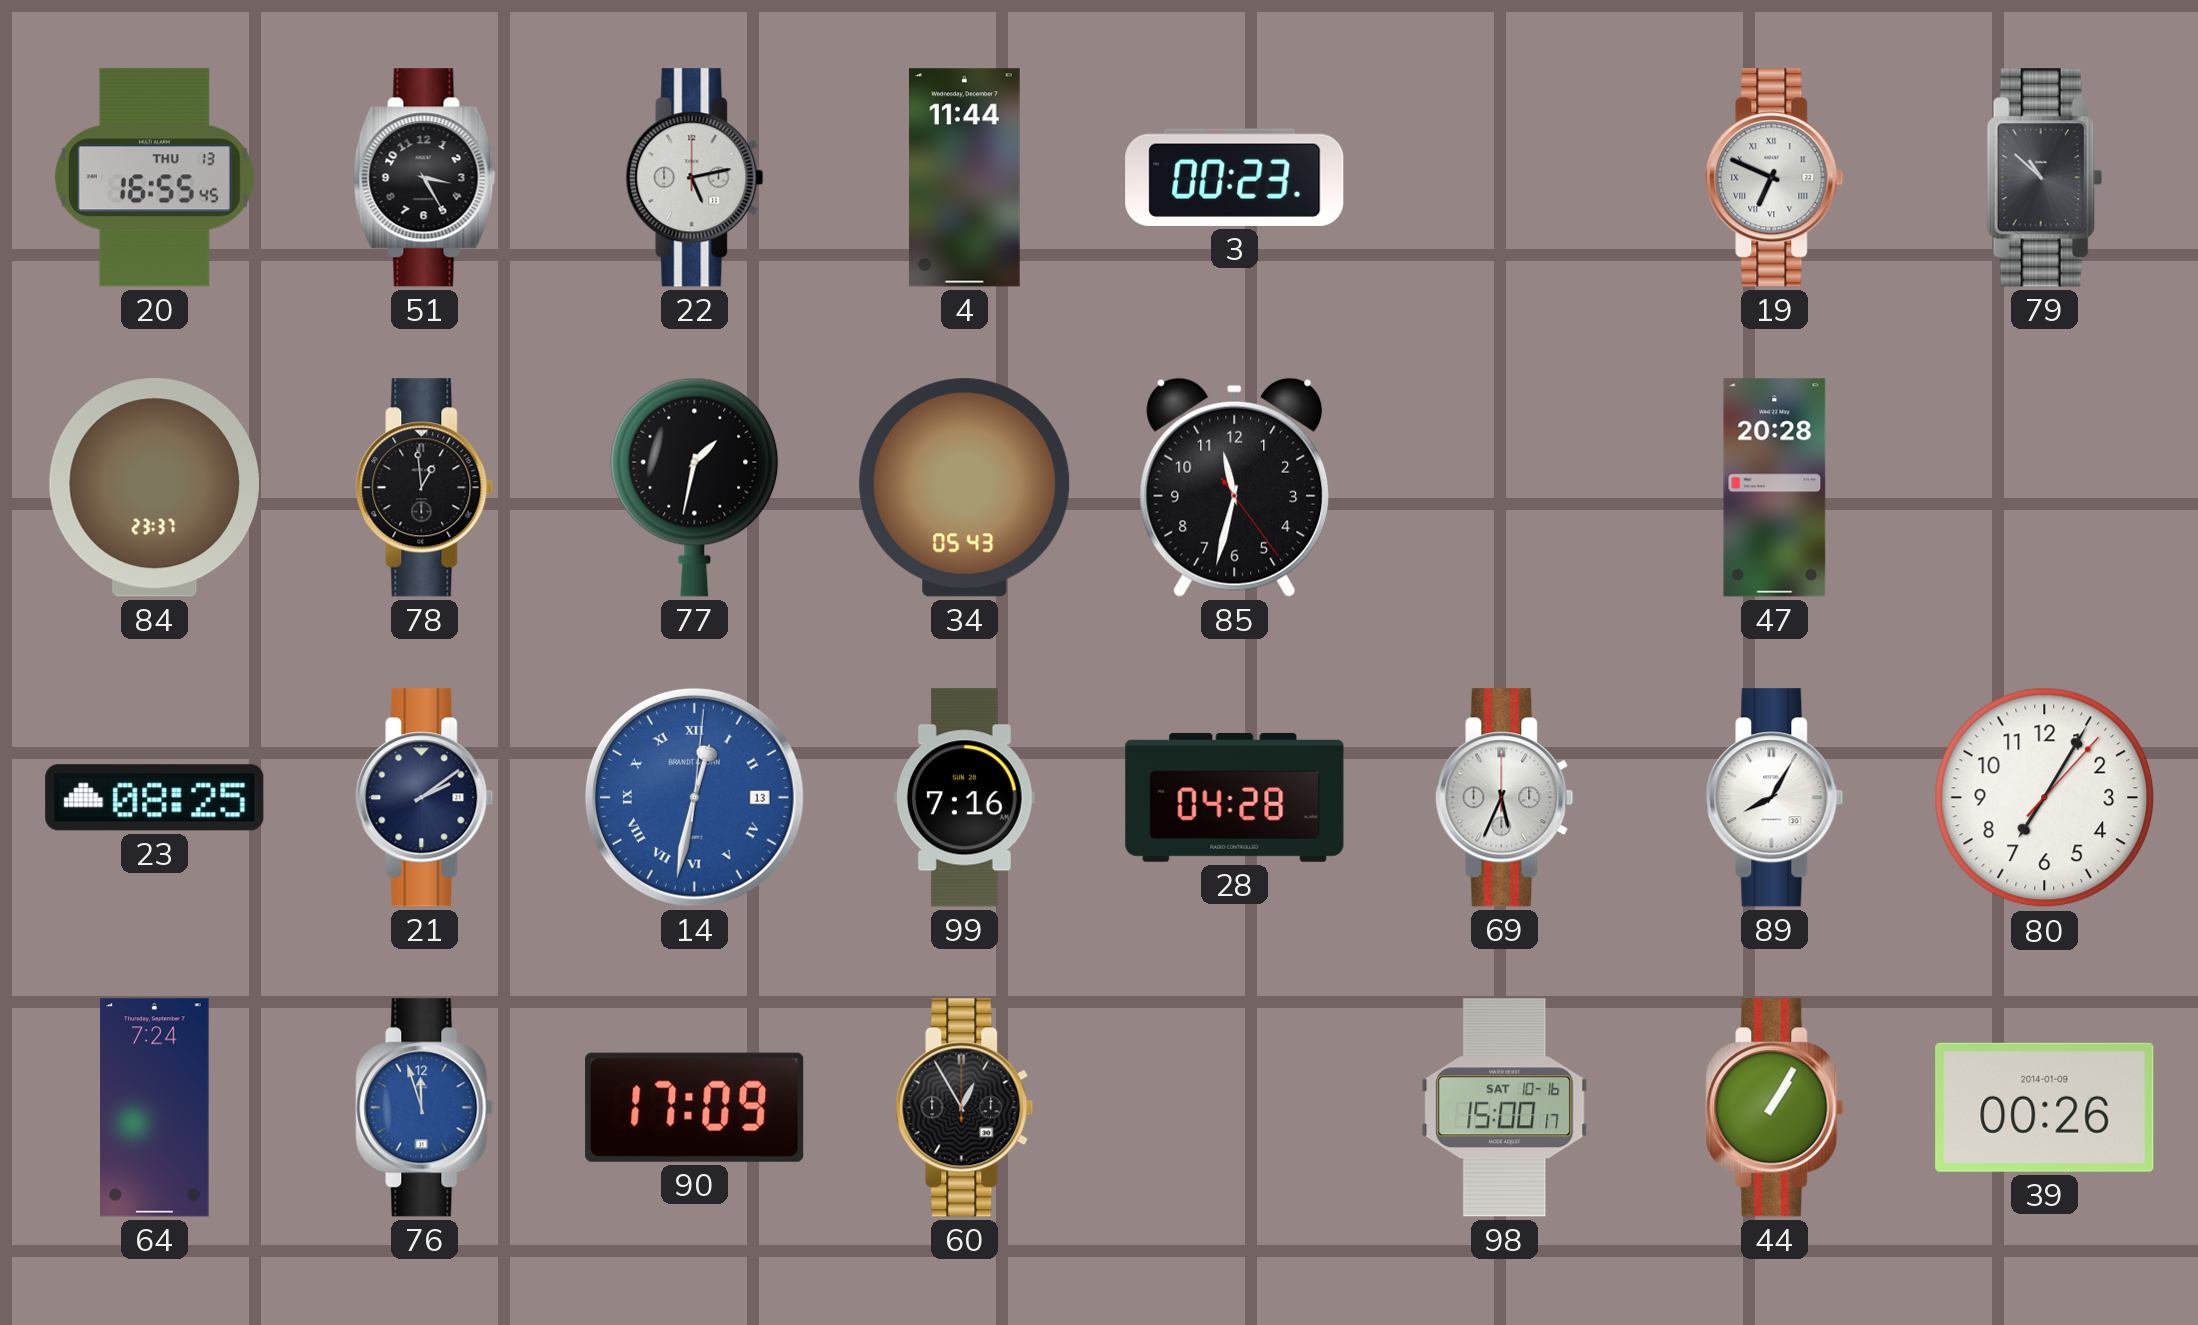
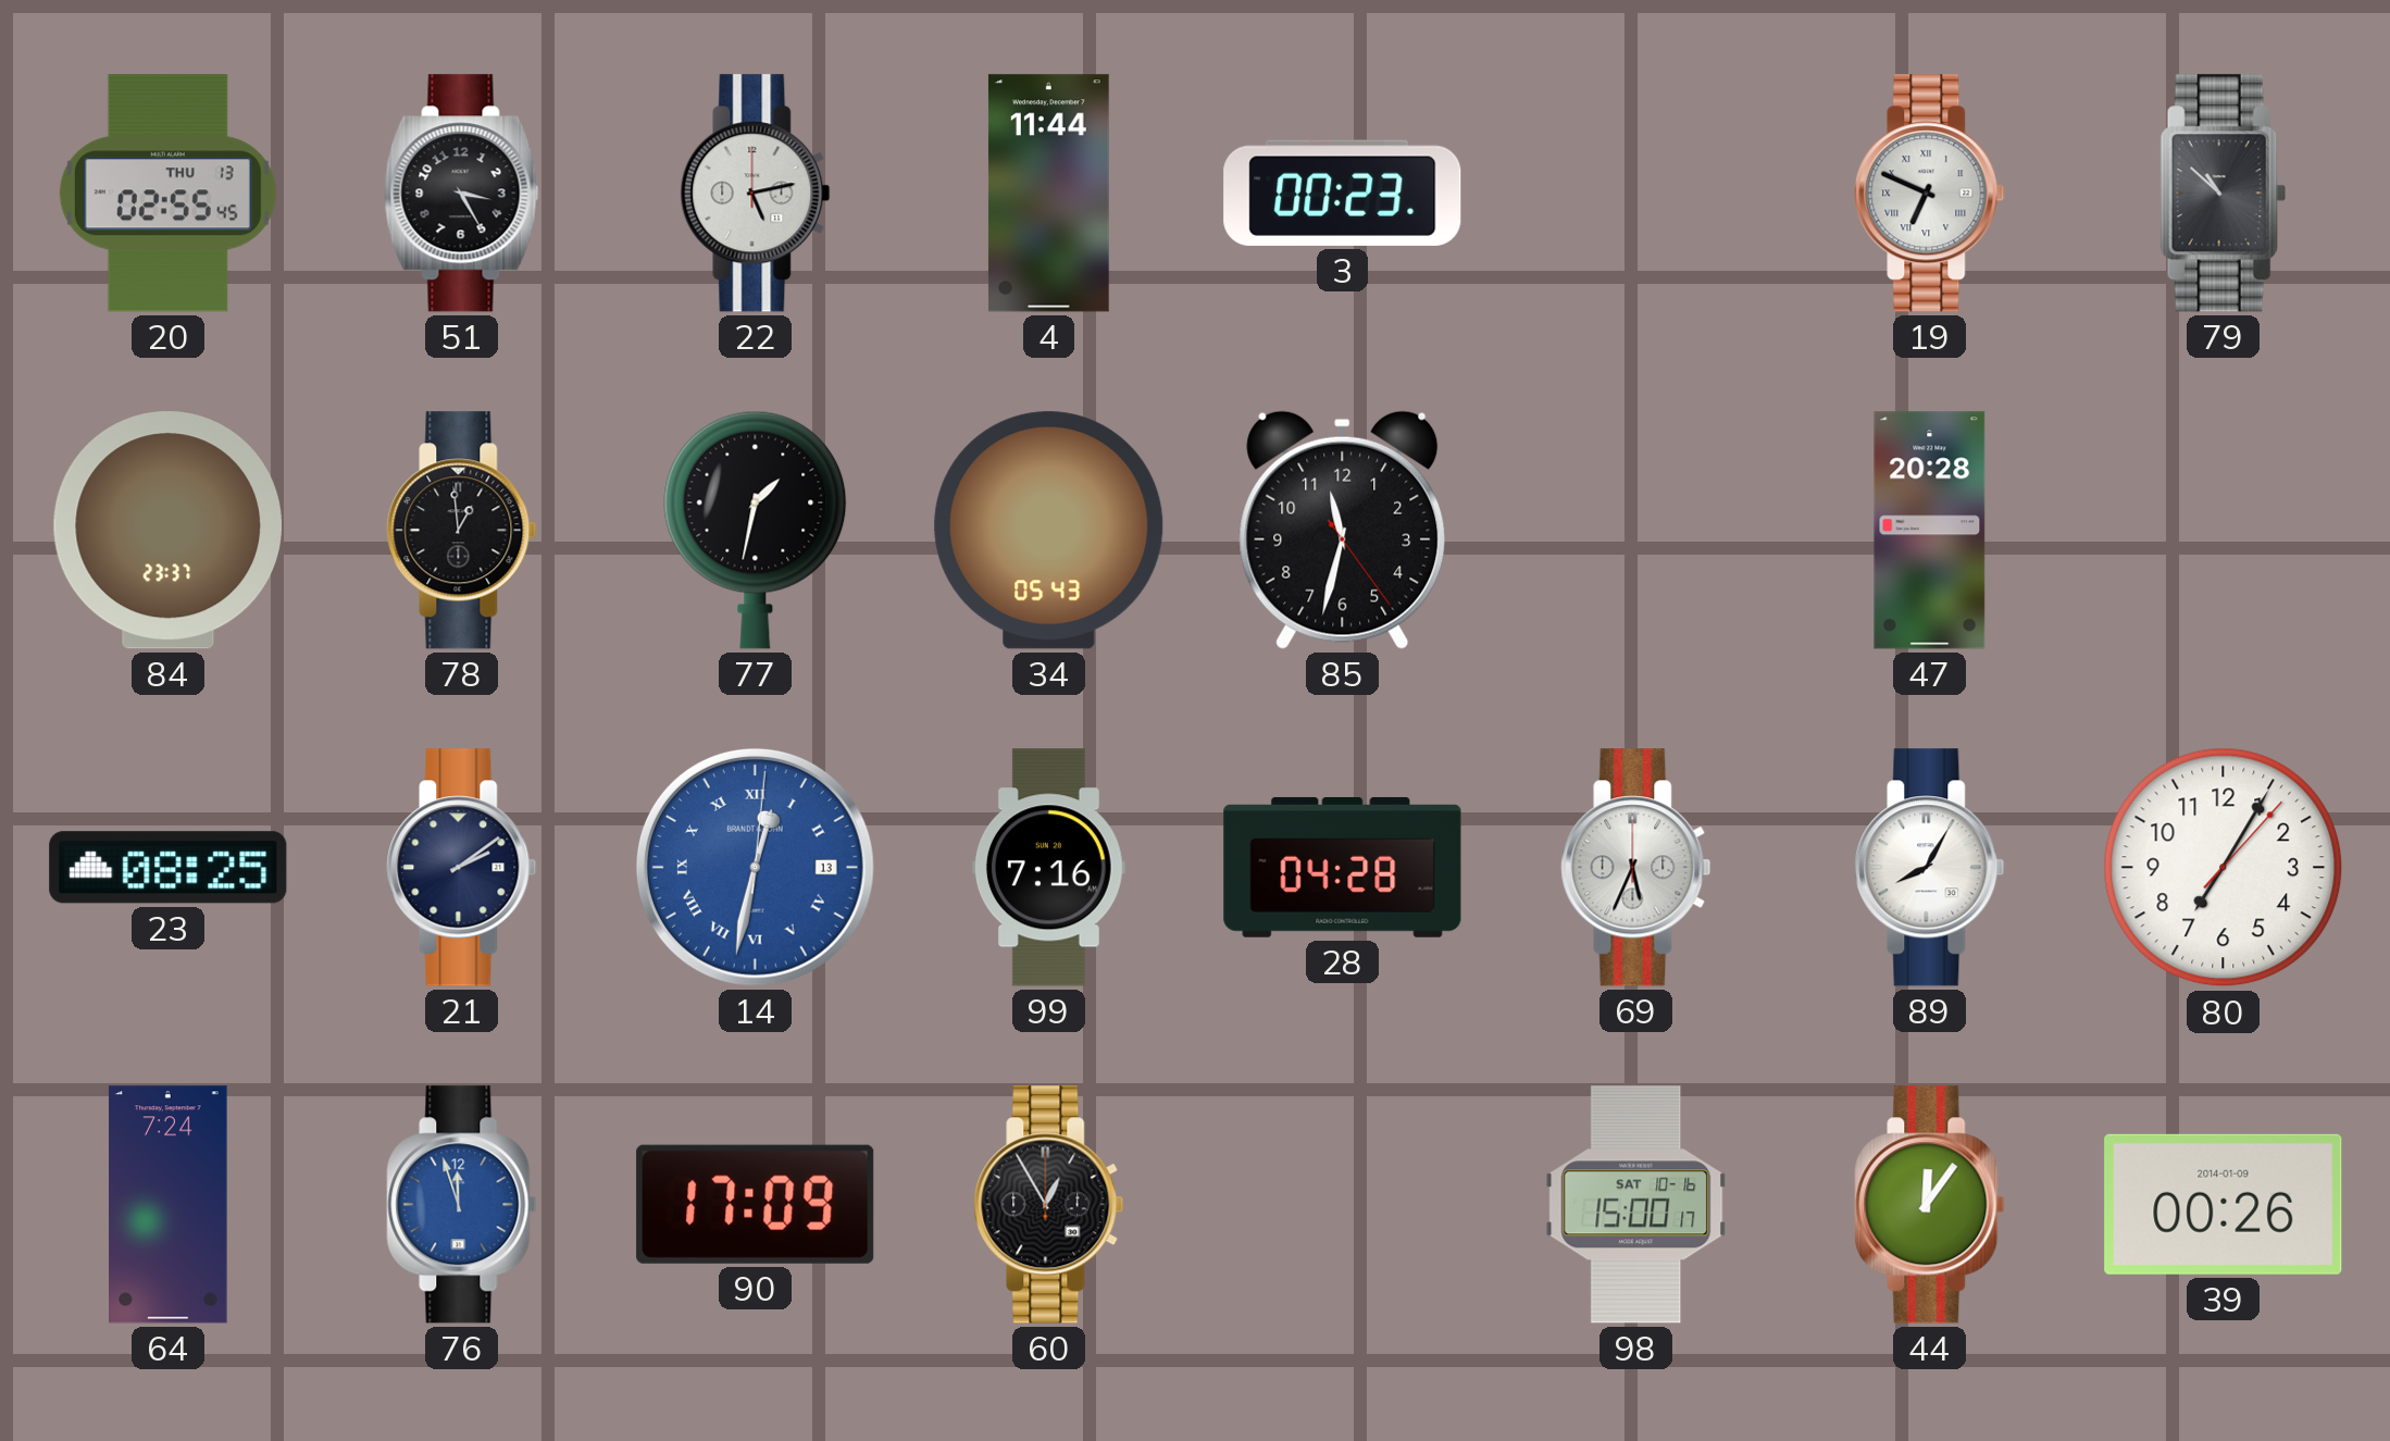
20: 16:55 -> 02:55 (167, 194)
44: 1:05 -> 12:06 (1930, 1205)
